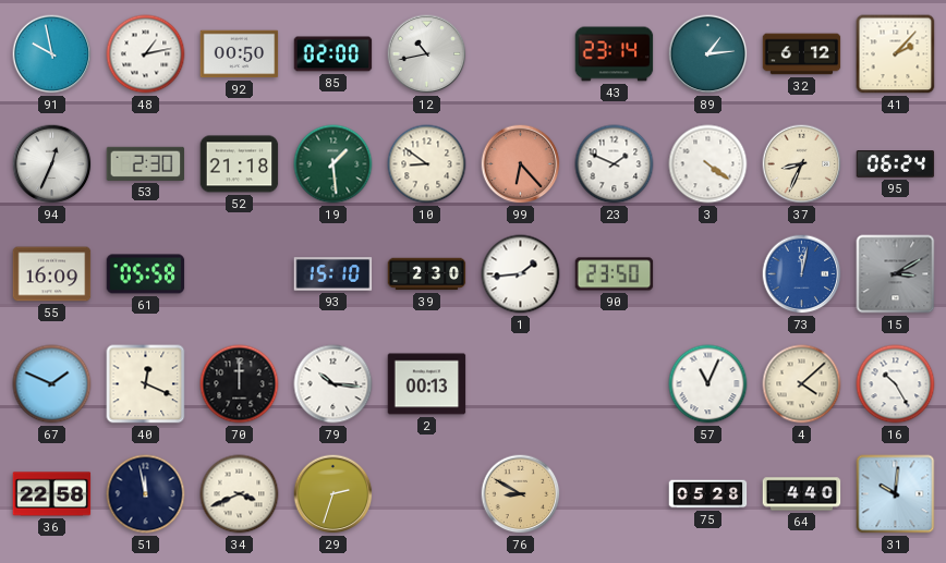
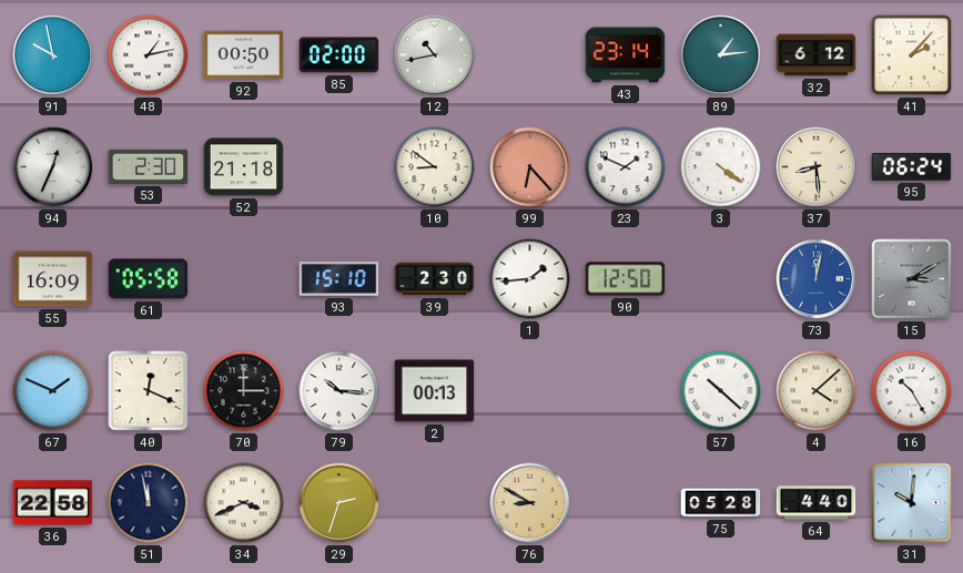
19: 1:29 -> none (333, 164)
37: 8:34 -> 8:29 (817, 167)
90: 23:50 -> 12:50 (626, 279)
70: 12:00 -> 3:00 (244, 391)
57: 11:04 -> 10:22 (721, 391)
